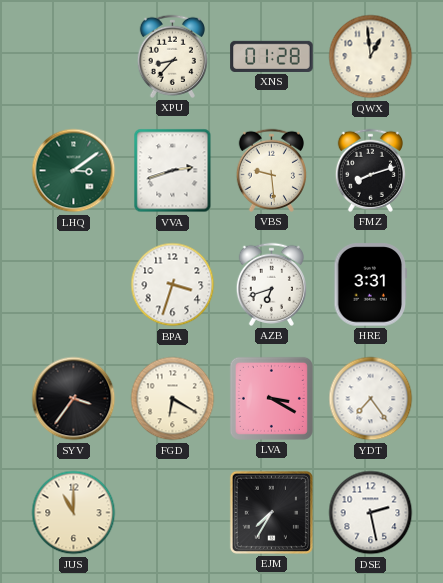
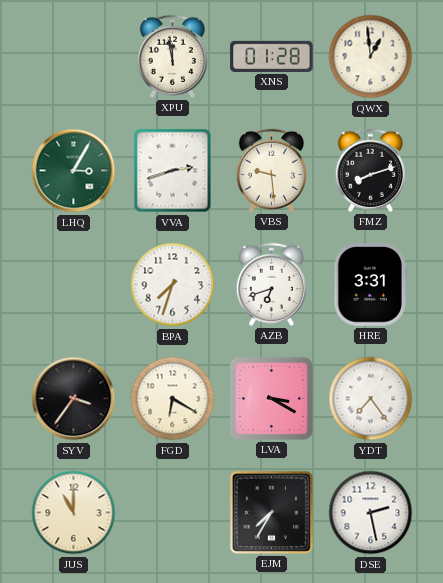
XPU: 8:37 -> 11:58 (172, 56)
LHQ: 3:09 -> 3:05 (74, 171)
BPA: 3:33 -> 7:33 (173, 285)
